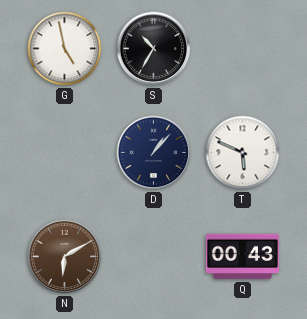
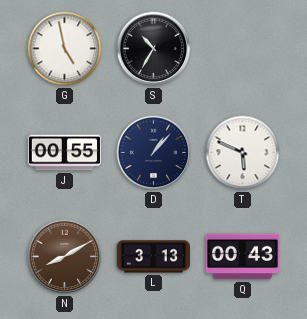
J: none -> 00:55 (64, 153)
N: 6:10 -> 8:10 (65, 257)
L: none -> 3:13 (153, 257)
